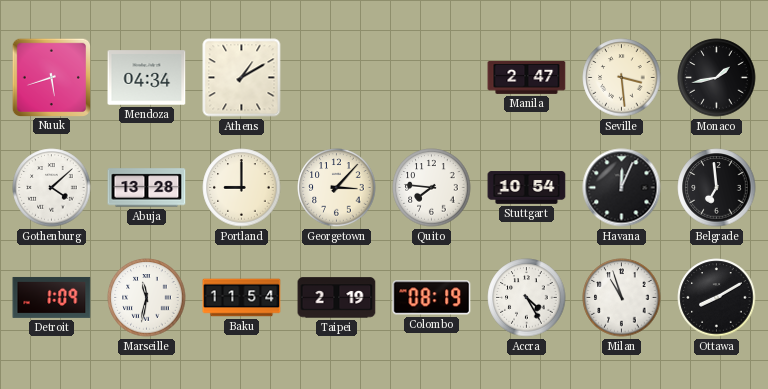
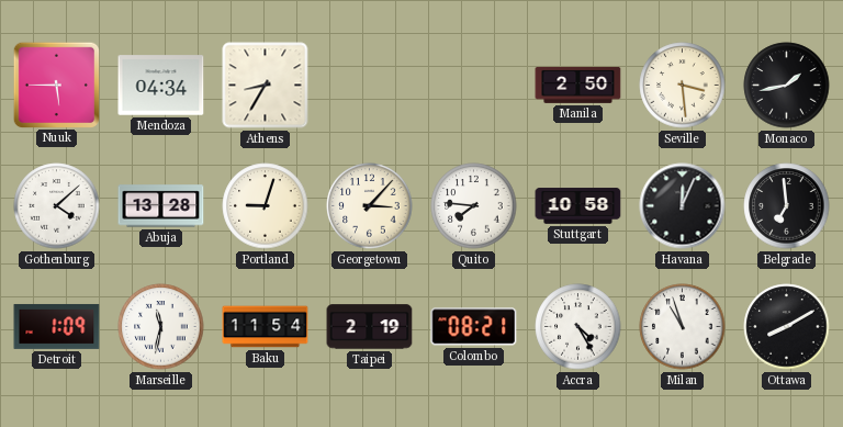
Nuuk: 5:42 -> 5:45 (56, 85)
Athens: 1:10 -> 8:35 (266, 86)
Manila: 2:47 -> 2:50 (578, 85)
Portland: 9:00 -> 9:03 (266, 206)
Stuttgart: 10:54 -> 10:58 (578, 206)
Colombo: 08:19 -> 08:21 (474, 327)
